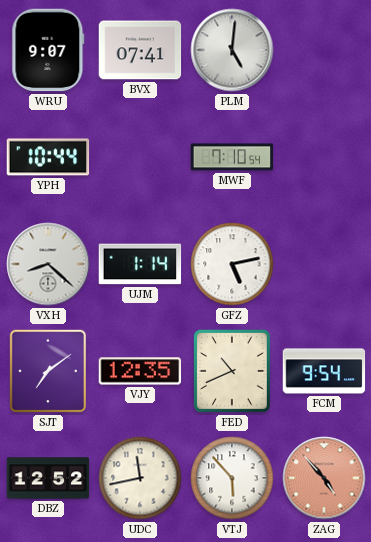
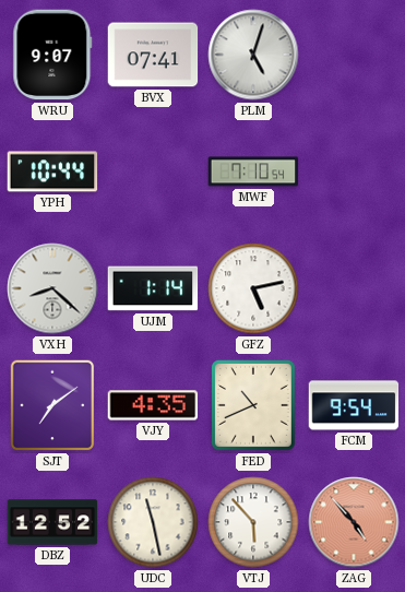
PLM: 5:01 -> 5:03 (253, 55)
VJY: 12:35 -> 4:35 (153, 405)
UDC: 11:43 -> 11:28 (153, 522)
